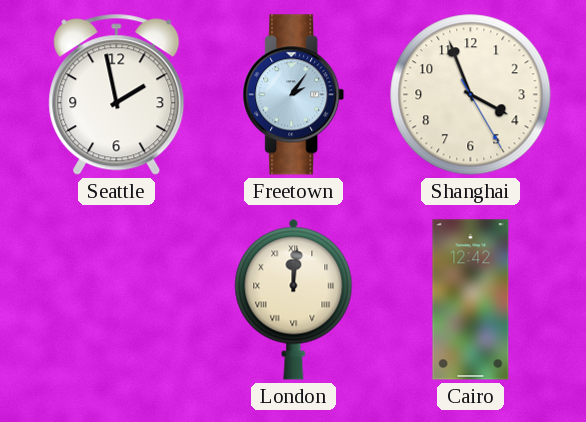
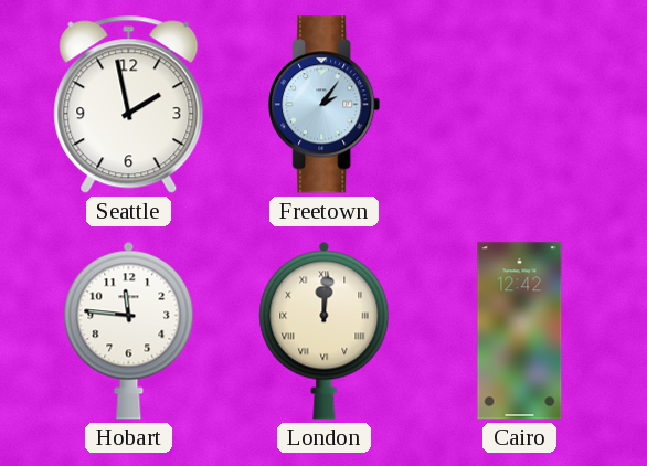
Shanghai: 3:56 -> none (471, 95)
Hobart: none -> 11:46 (129, 330)
